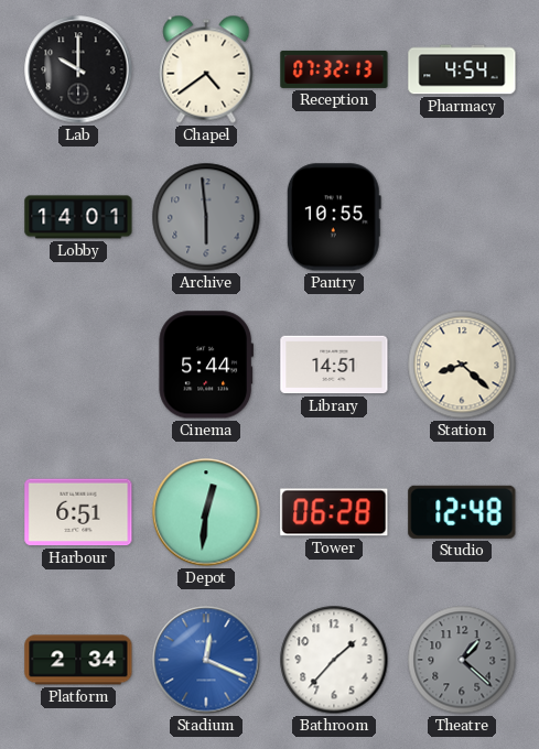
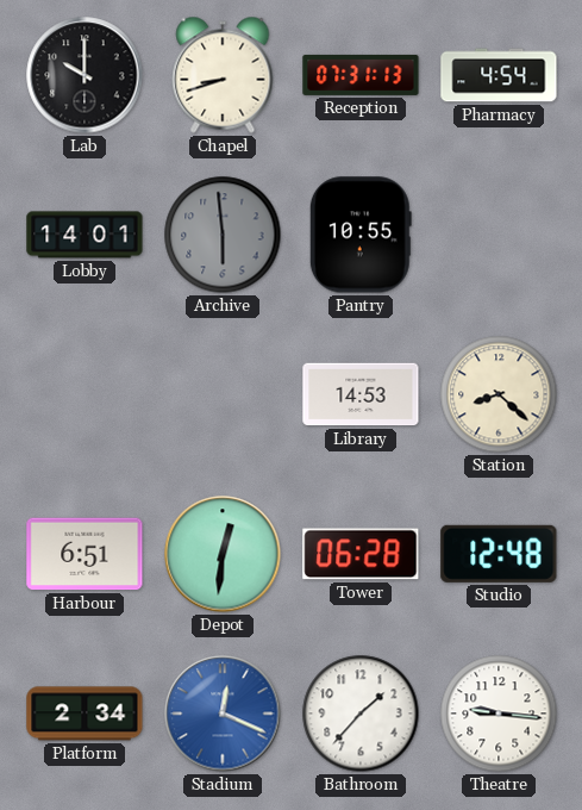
Chapel: 4:39 -> 8:42 (223, 75)
Reception: 07:32 -> 07:31 (361, 75)
Cinema: 5:44 -> none (205, 365)
Library: 14:51 -> 14:53 (361, 394)
Theatre: 1:22 -> 9:16 (499, 714)
Theatre dial: grey -> white (499, 714)
